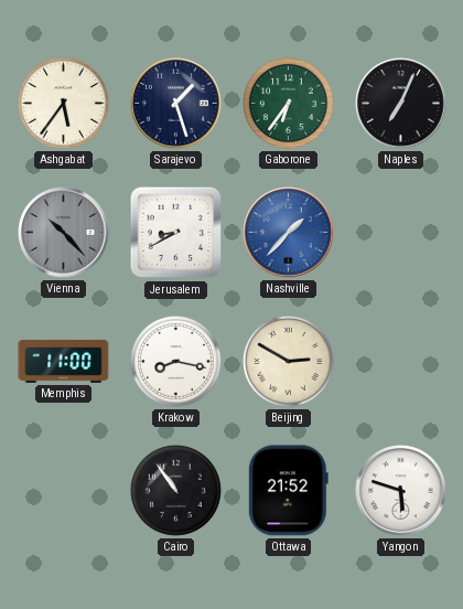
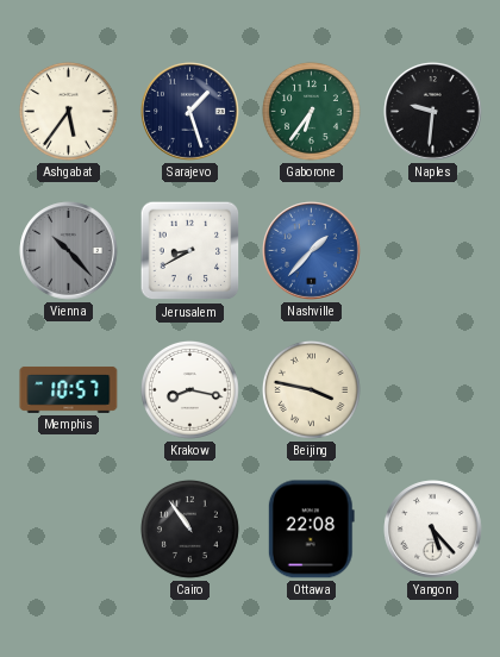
Naples: 7:04 -> 9:31 (433, 112)
Memphis: 11:00 -> 10:57 (69, 389)
Beijing: 2:50 -> 3:47 (311, 389)
Ottawa: 21:52 -> 22:08 (311, 530)
Yangon: 5:48 -> 5:23 (433, 530)
